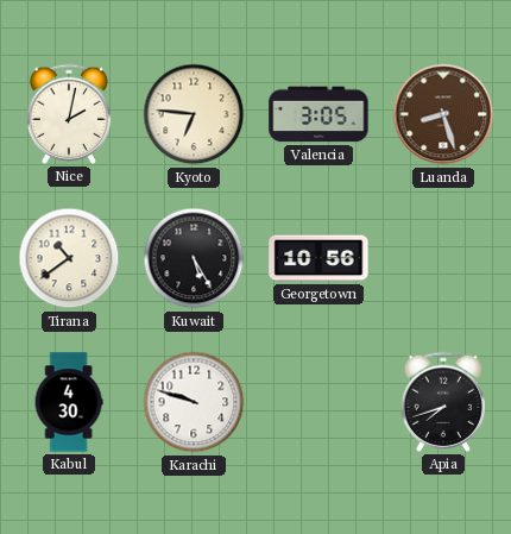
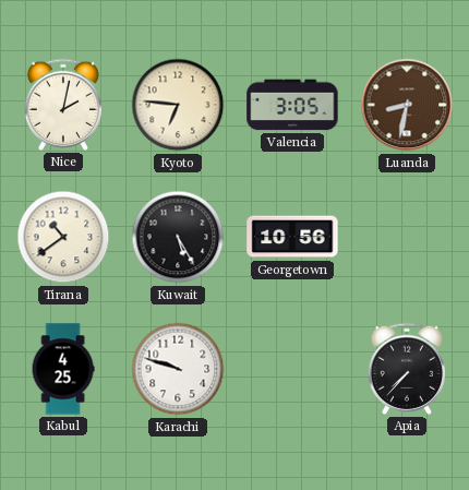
Luanda: 8:27 -> 8:32 (407, 105)
Kabul: 4:30 -> 4:25 (63, 369)
Apia: 7:42 -> 7:37 (406, 369)
